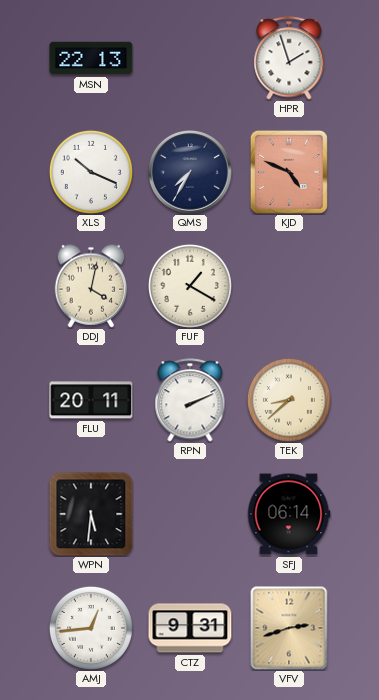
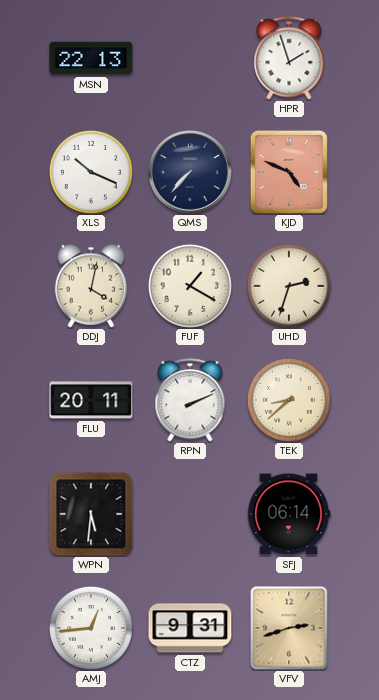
QMS: 7:35 -> 7:37 (190, 173)
UHD: none -> 2:33 (289, 286)
